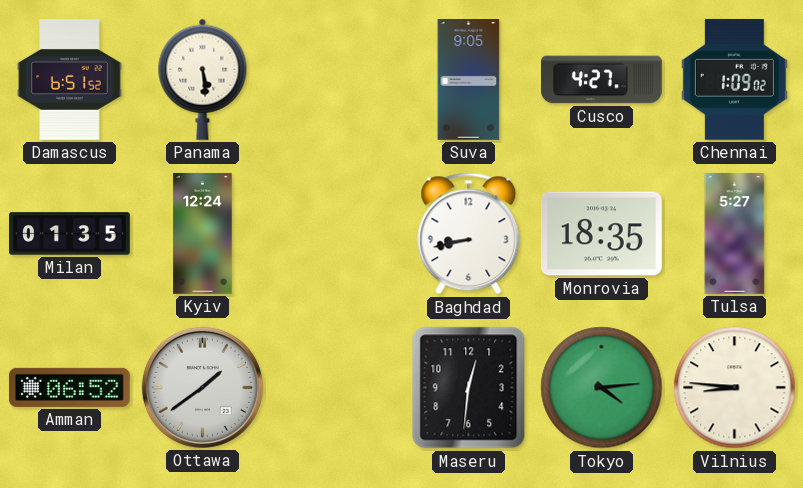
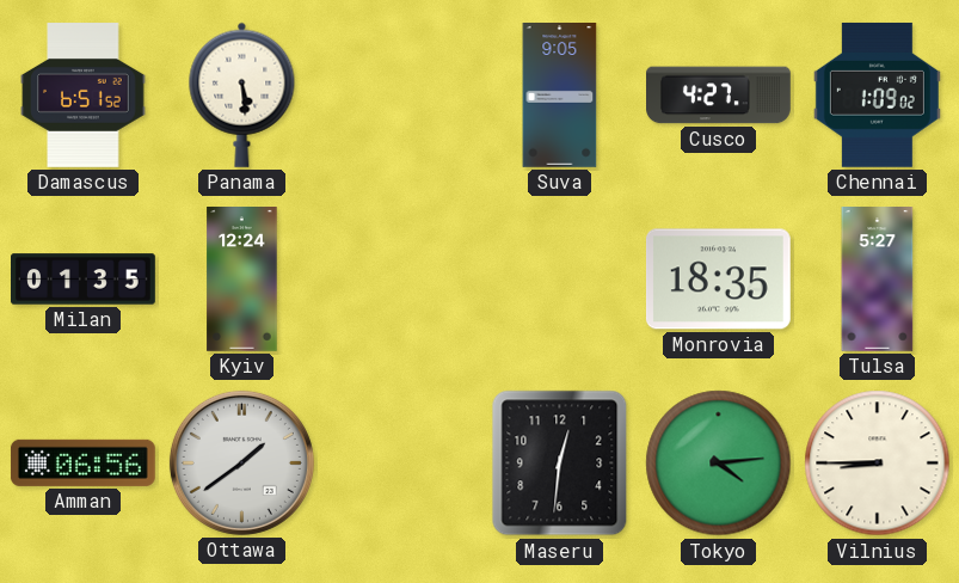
Baghdad: 8:43 -> none (469, 234)
Amman: 06:52 -> 06:56 (82, 462)
Vilnius: 8:46 -> 8:45 (878, 464)
